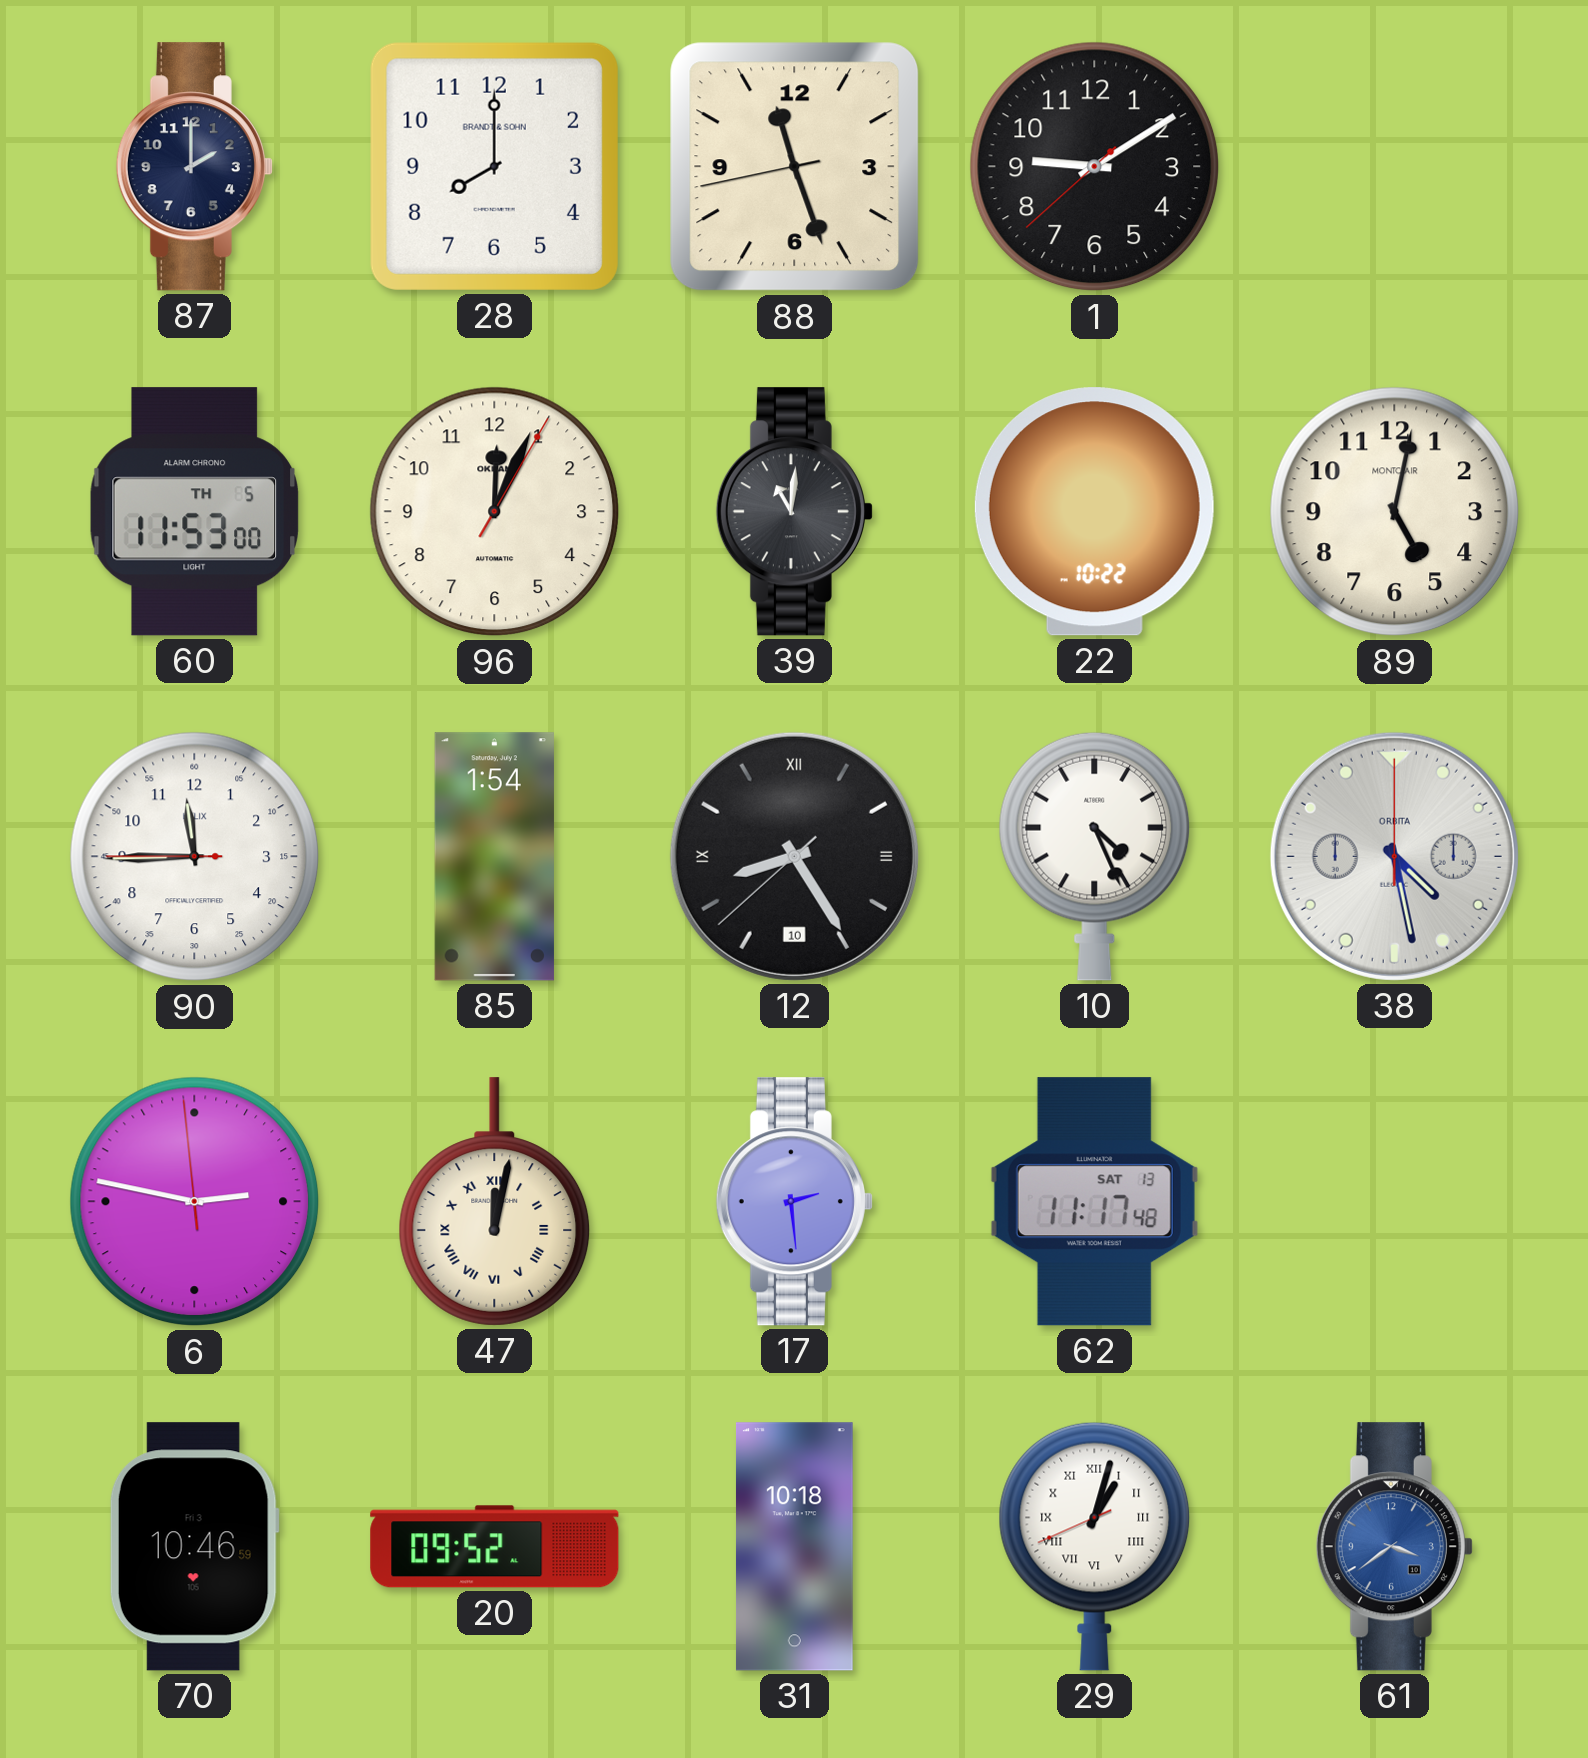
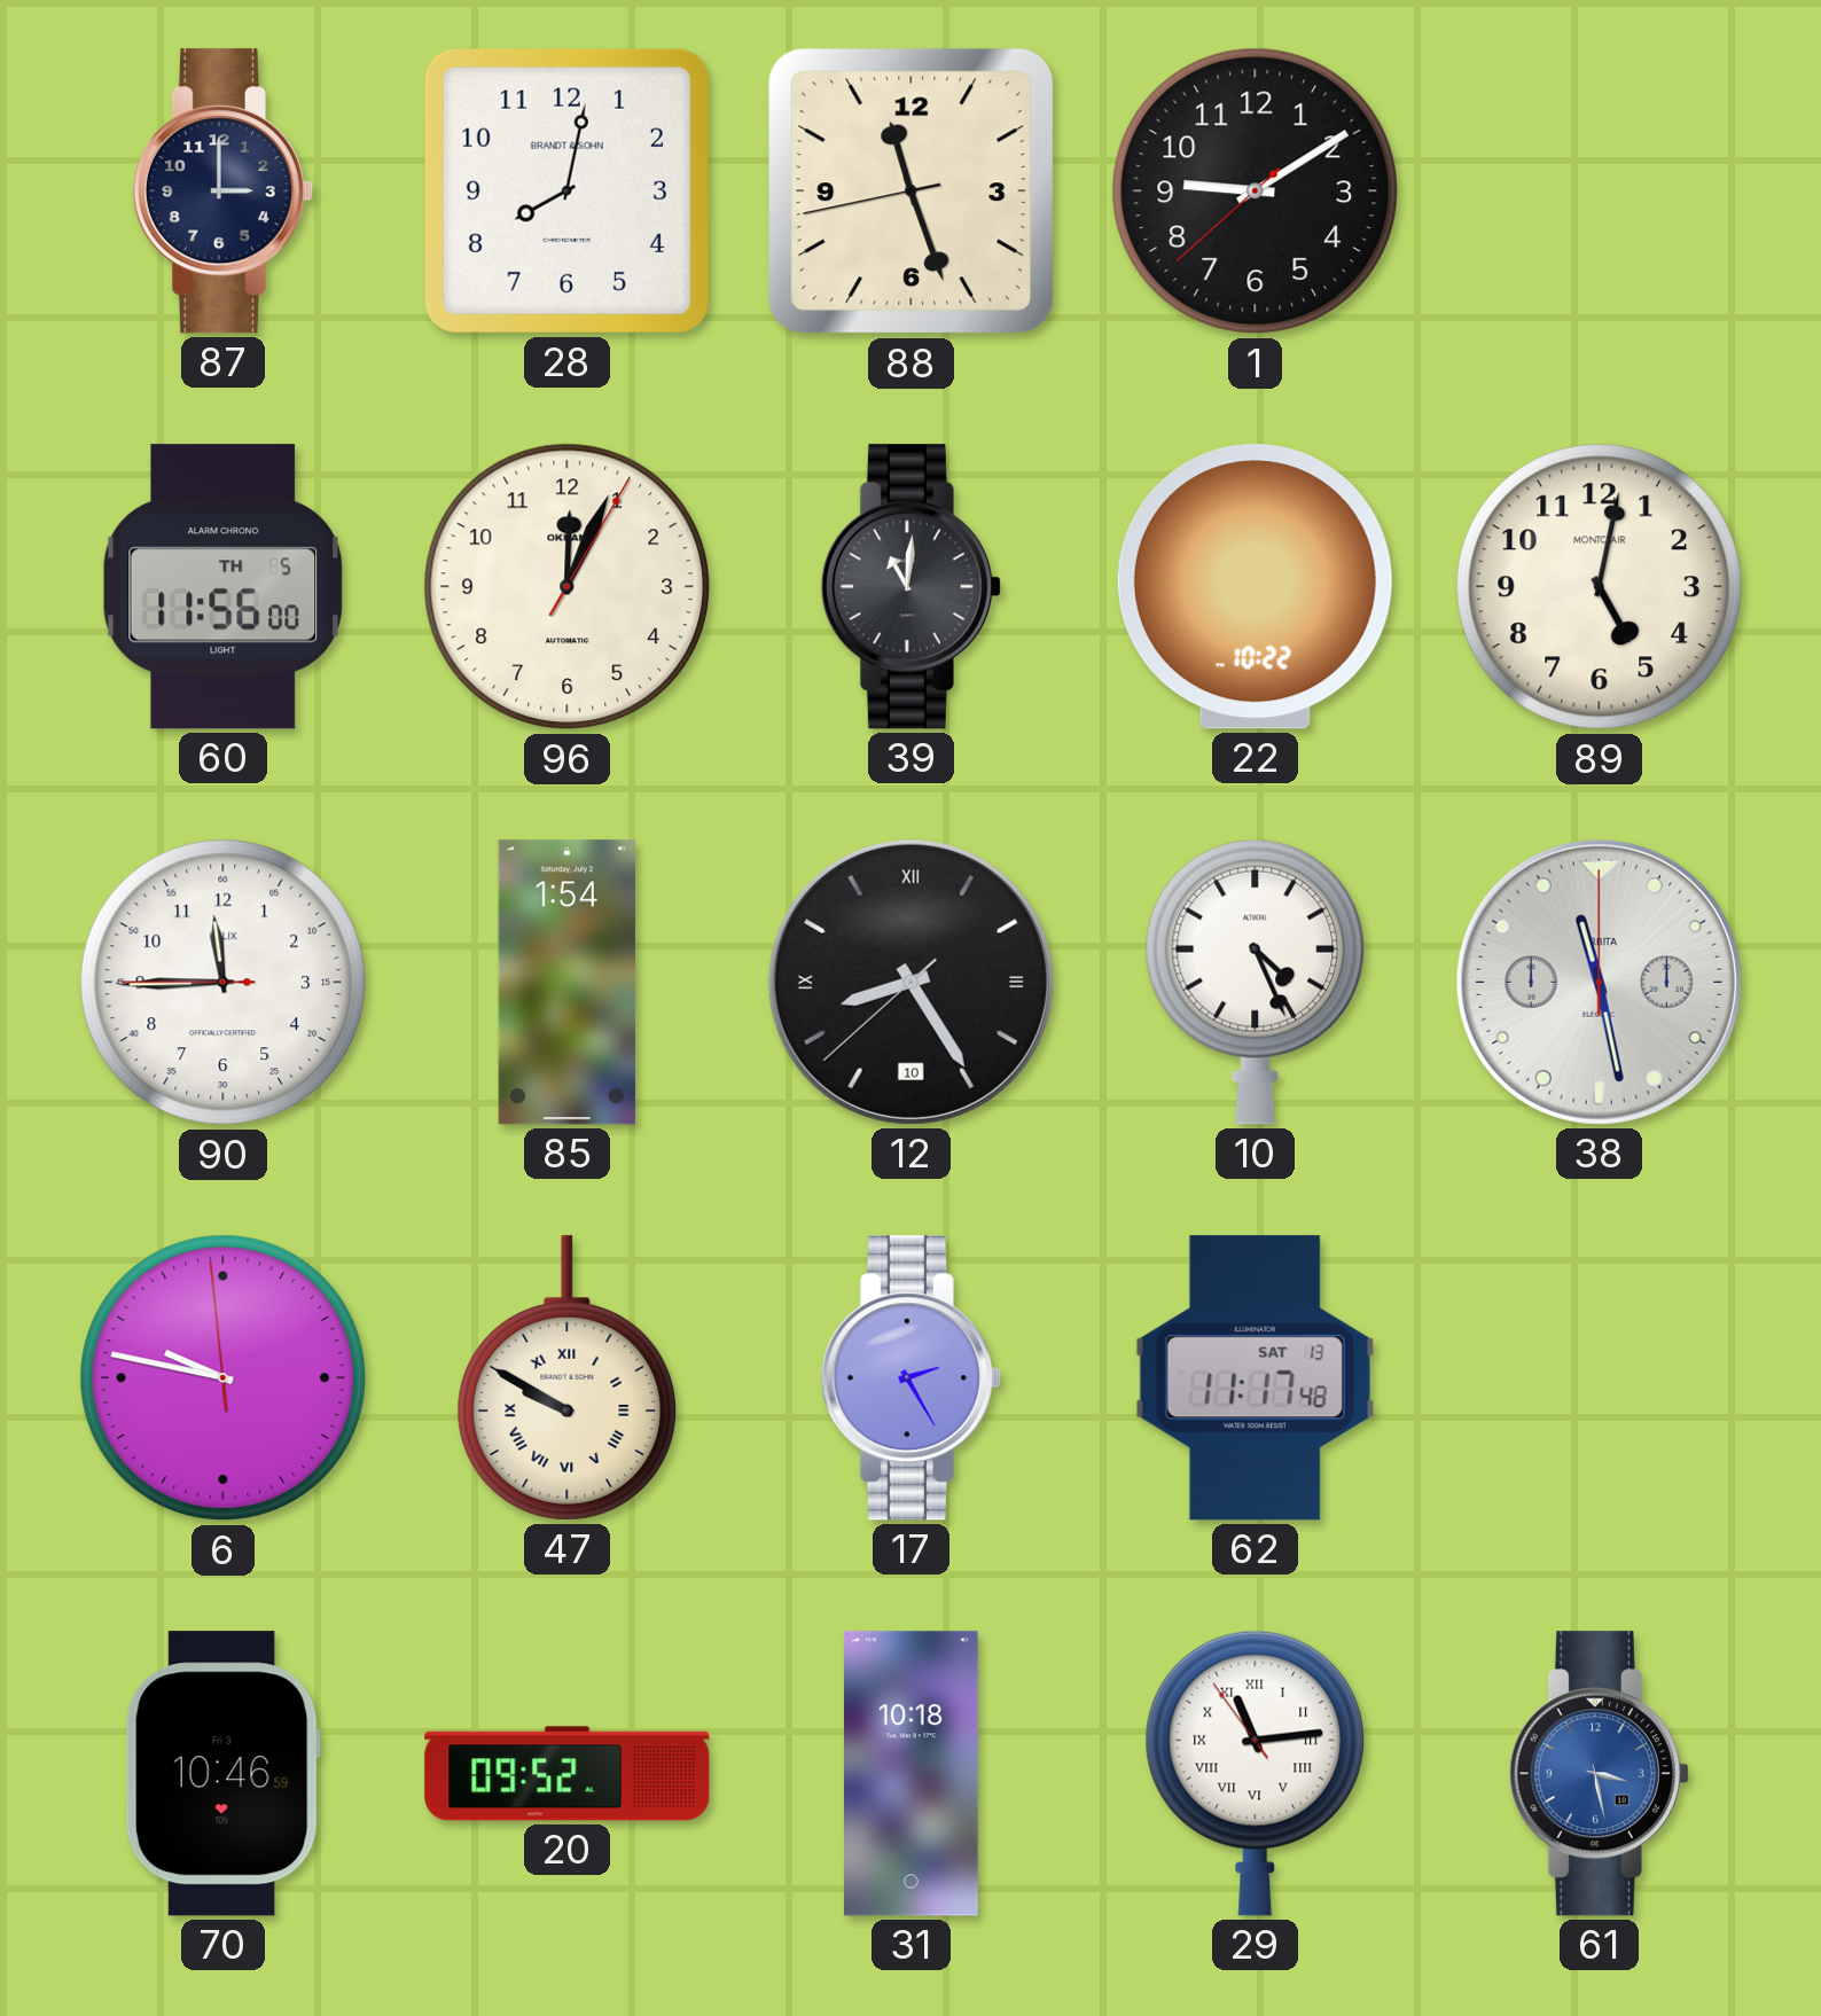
87: 2:00 -> 3:00 (222, 192)
28: 8:00 -> 8:02 (566, 190)
60: 11:53 -> 11:56 (222, 587)
38: 4:28 -> 11:28 (1599, 982)
6: 2:46 -> 9:46 (224, 1378)
47: 12:02 -> 9:50 (568, 1378)
17: 2:29 -> 2:25 (911, 1378)
29: 1:02 -> 11:13 (1256, 1773)
61: 3:39 -> 3:28 (1599, 1774)
